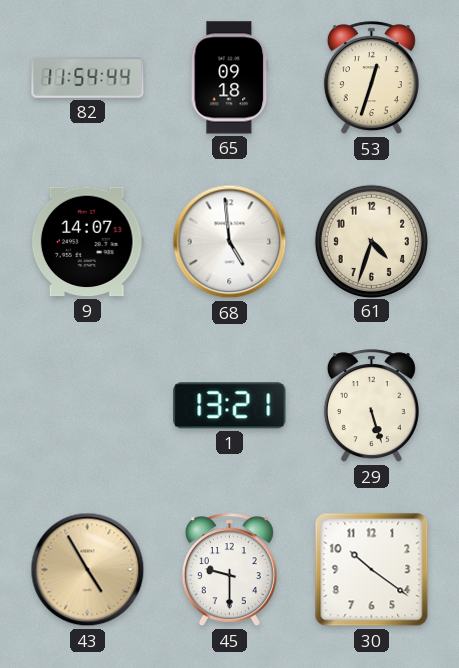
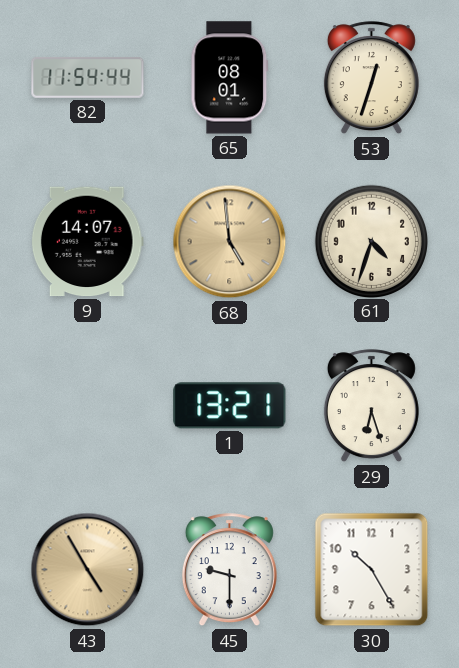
65: 09:18 -> 08:01 (230, 78)
68 dial: white -> champagne (230, 242)
29: 5:27 -> 6:27 (371, 406)
30: 10:21 -> 10:25 (372, 570)
